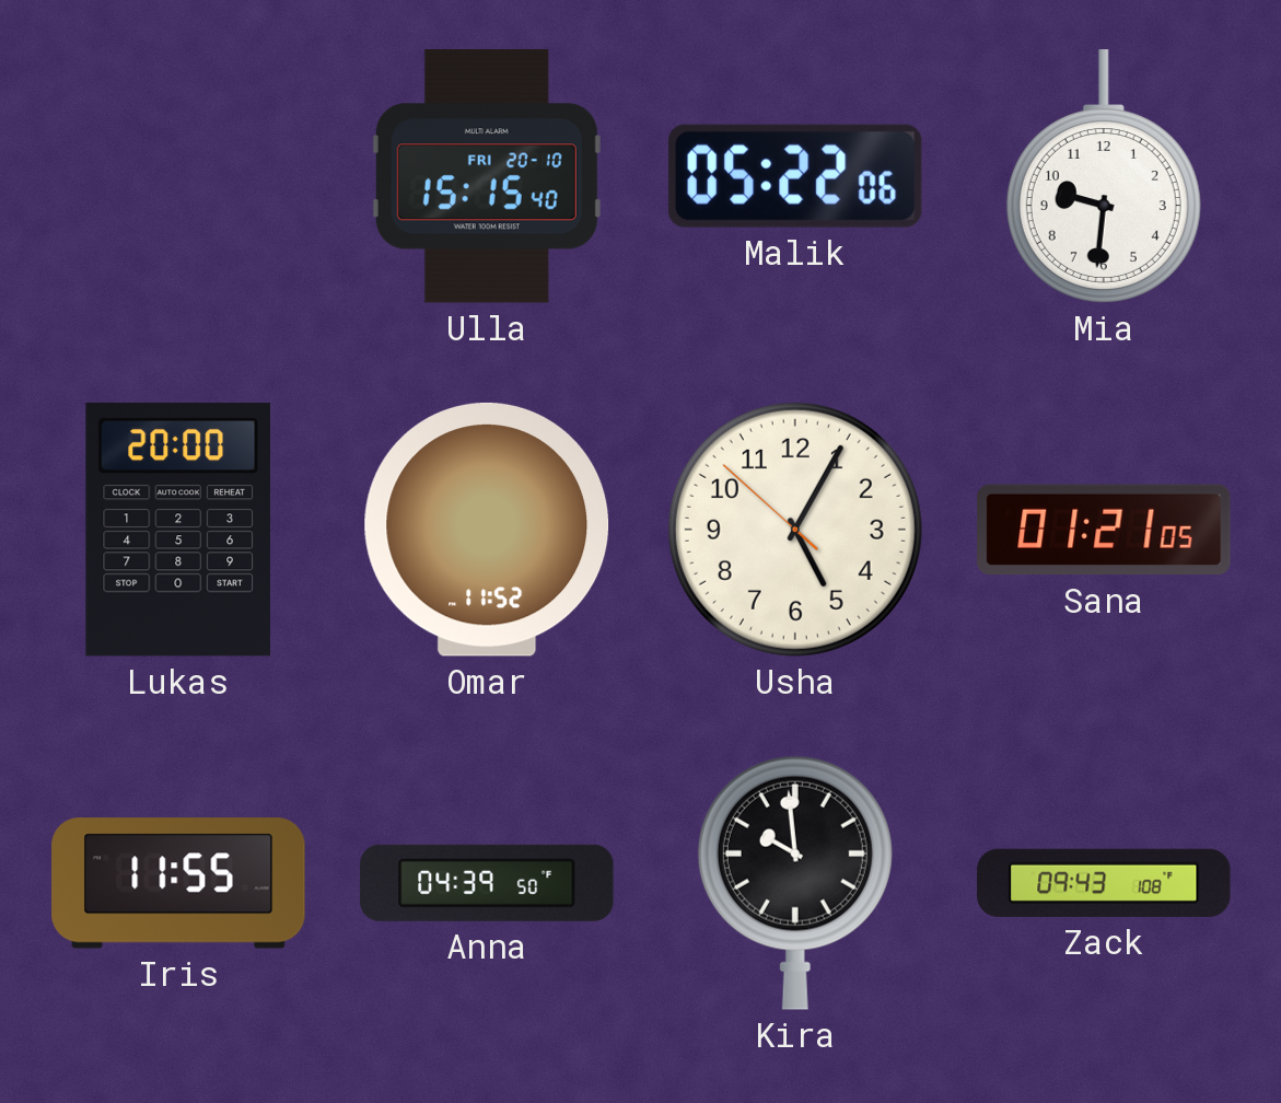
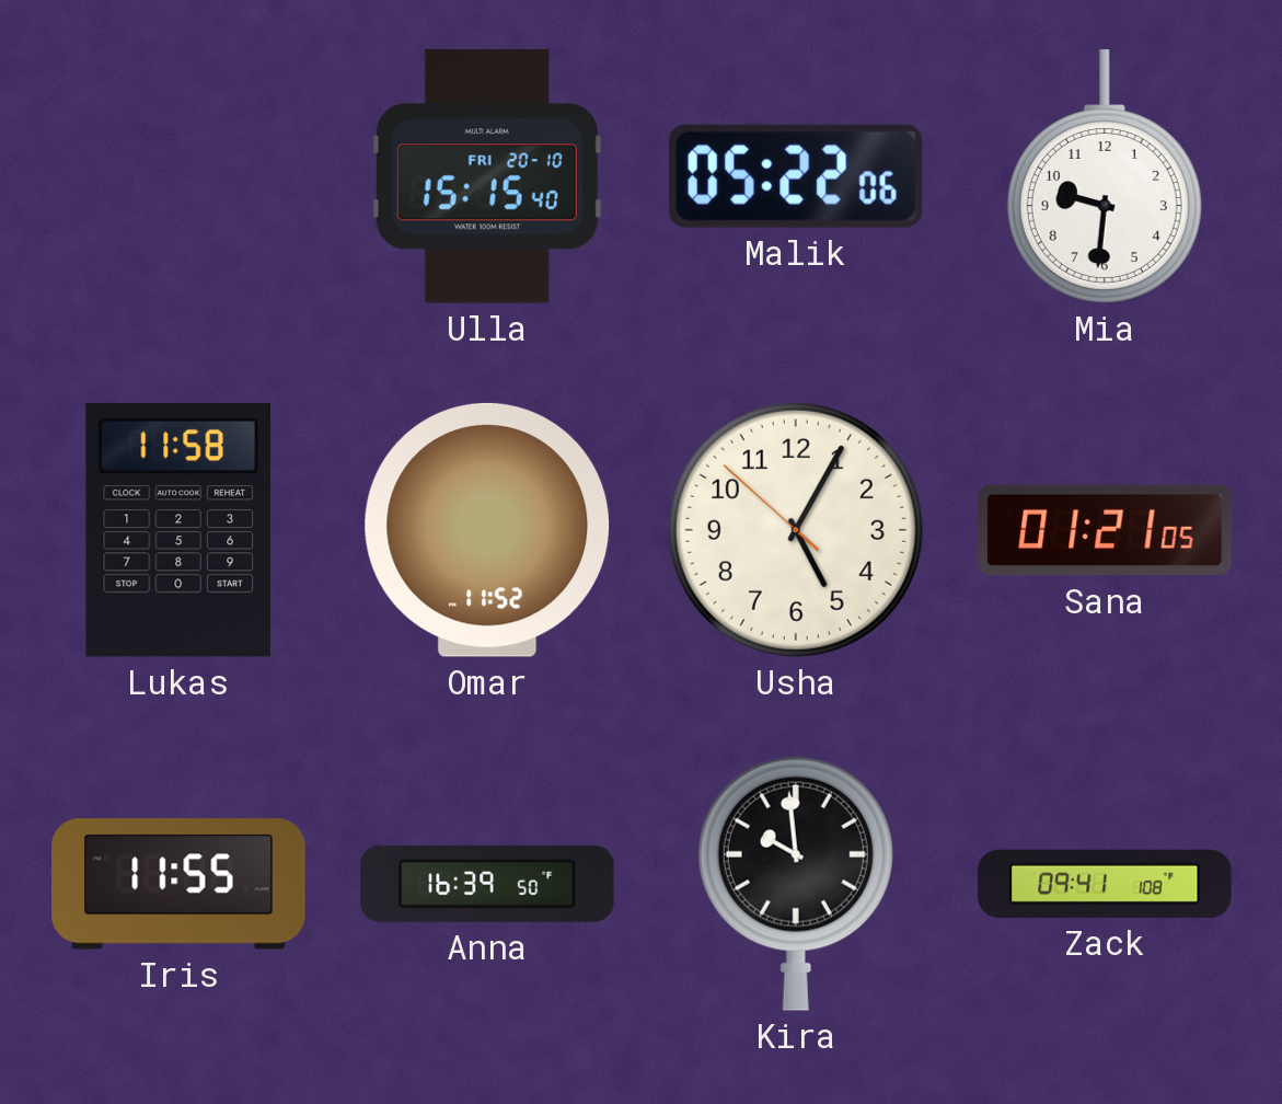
Lukas: 20:00 -> 11:58 (177, 530)
Anna: 04:39 -> 16:39 (487, 884)
Zack: 09:43 -> 09:41 (1105, 884)
